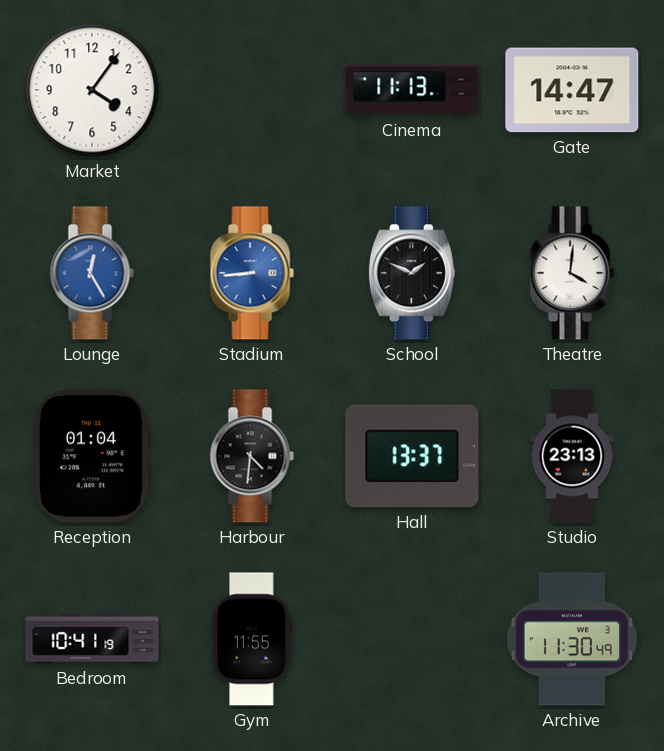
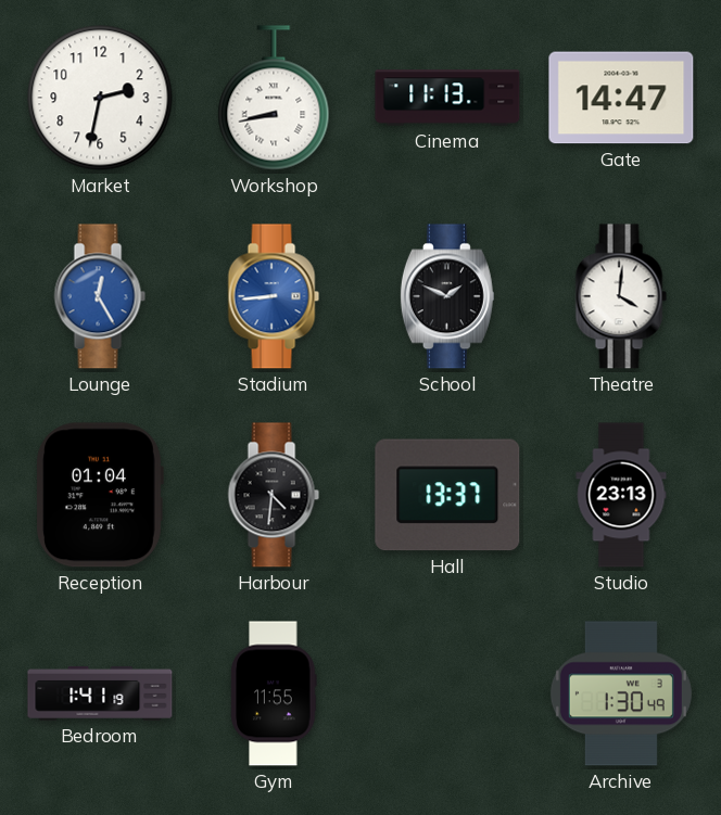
Market: 4:06 -> 2:32 (100, 98)
Workshop: none -> 8:43 (274, 98)
Bedroom: 10:41 -> 1:41 (100, 693)
Archive: 11:30 -> 1:30 (621, 693)
